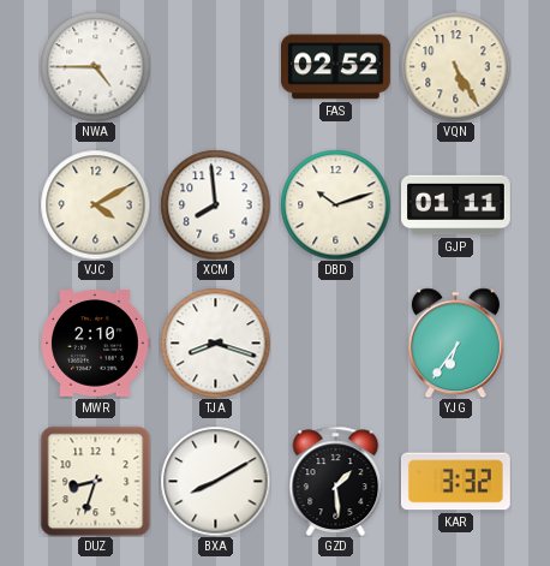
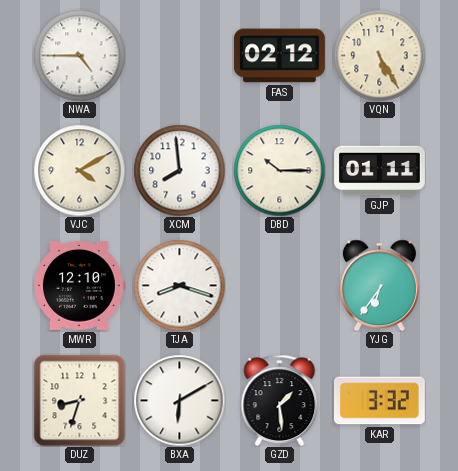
FAS: 02:52 -> 02:12 (280, 56)
DBD: 10:12 -> 10:15 (279, 170)
MWR: 2:10 -> 12:10 (79, 286)
BXA: 8:10 -> 6:10 (179, 400)
